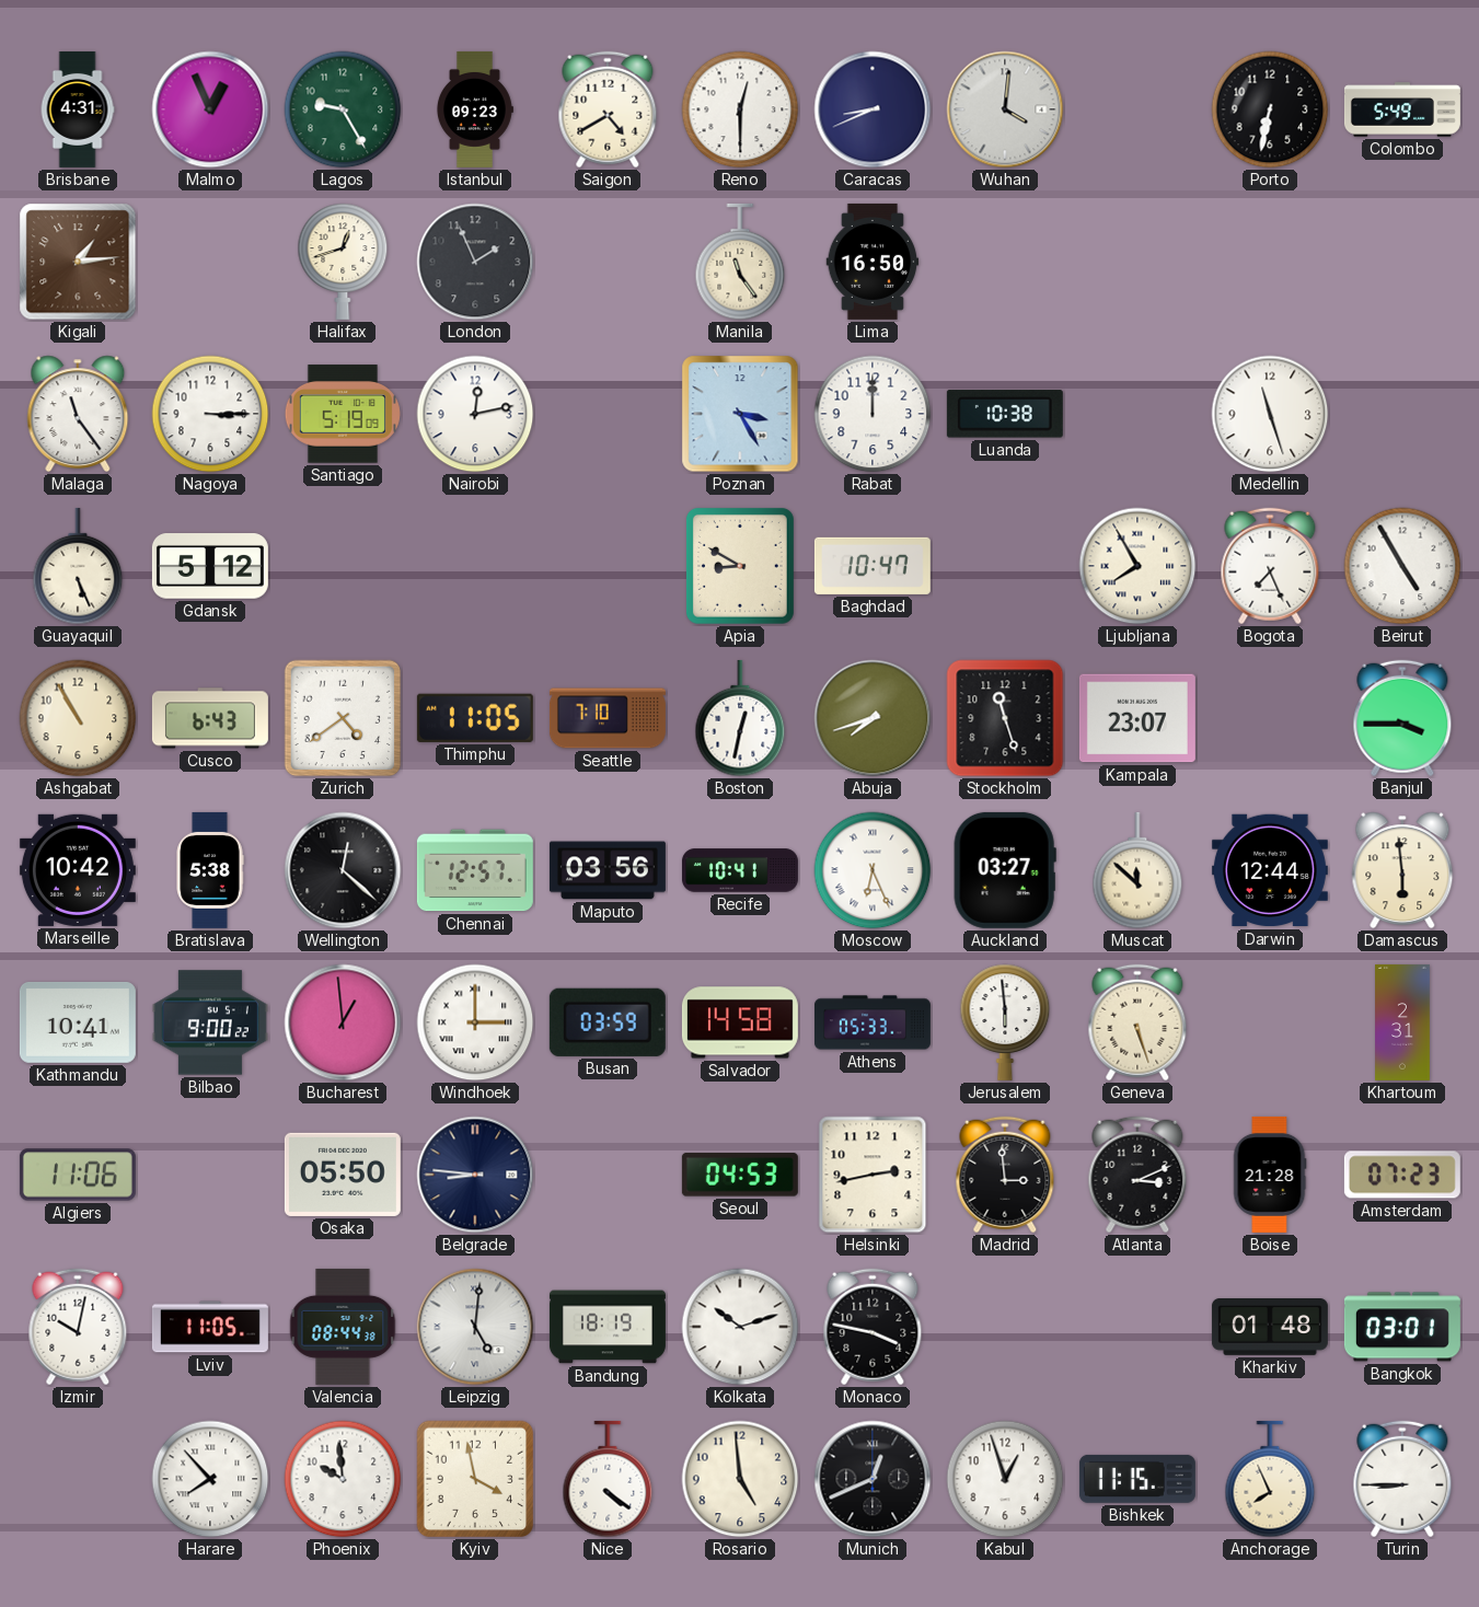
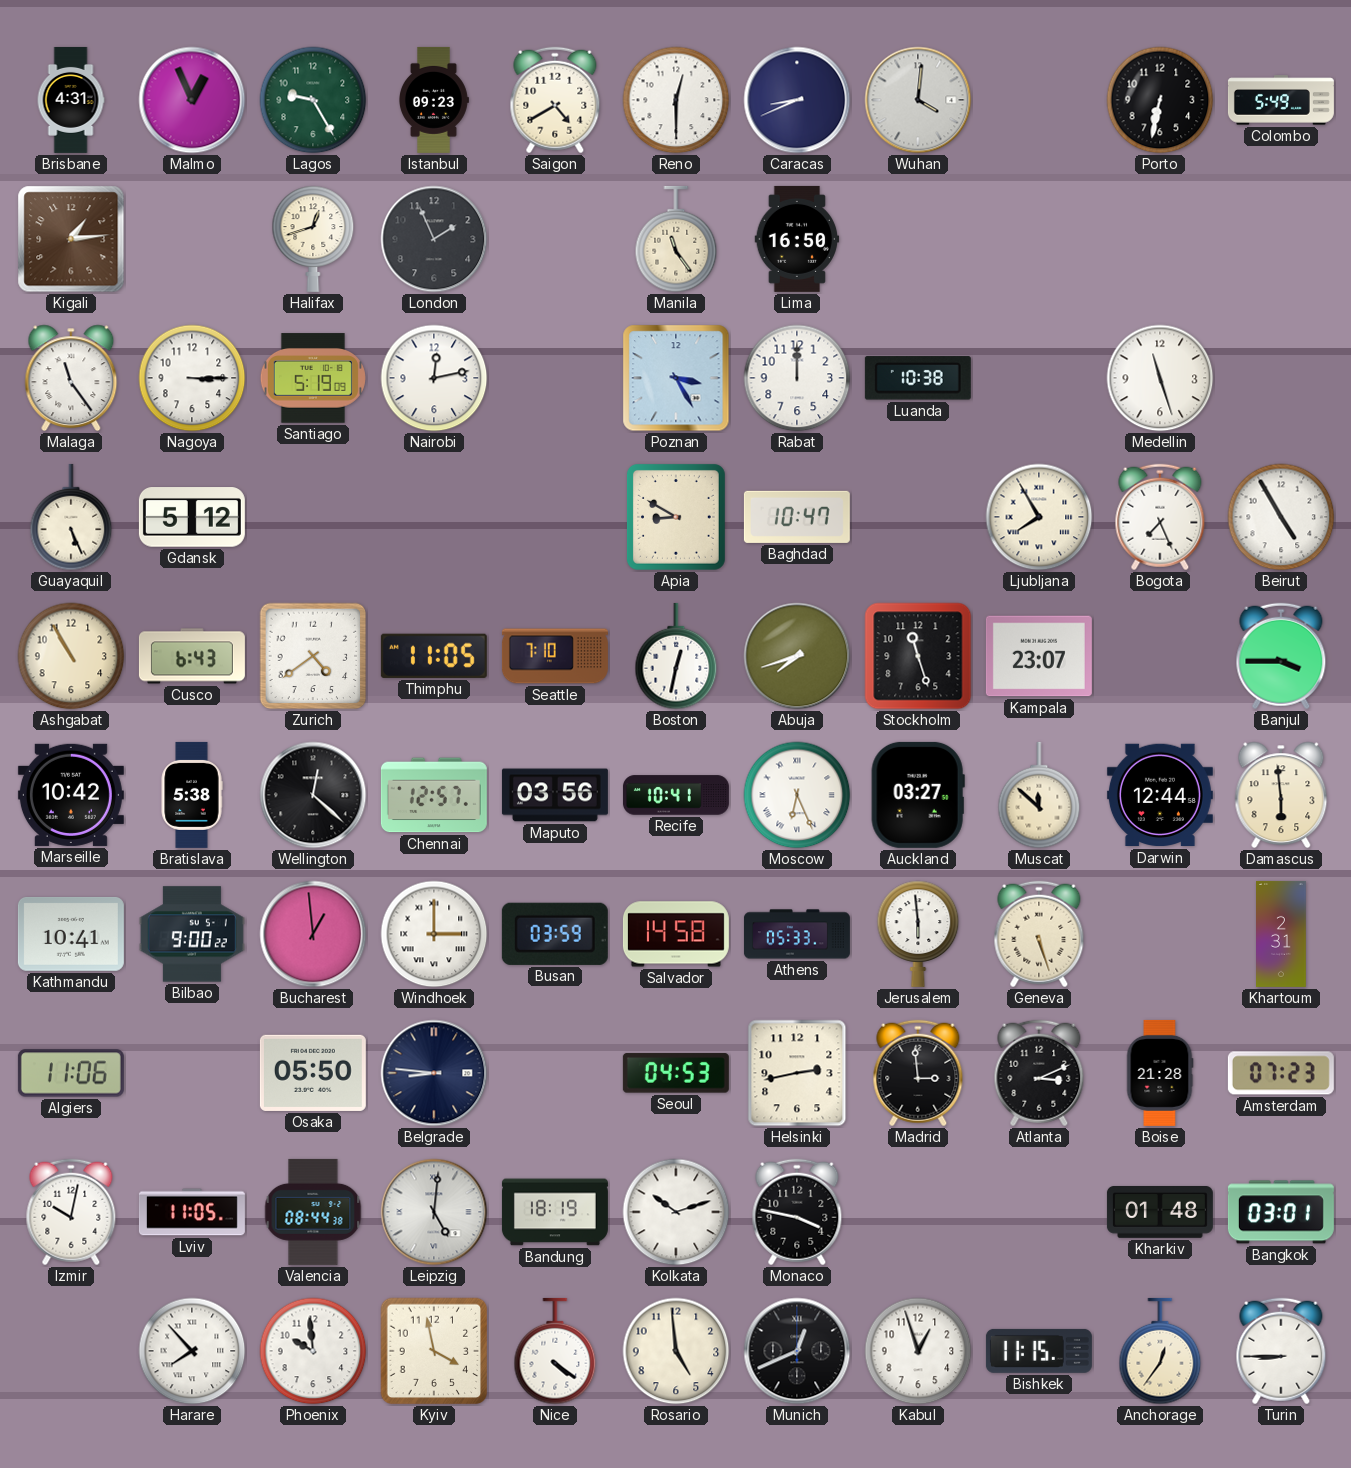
Anchorage: 7:56 -> 12:36 (1160, 1351)
